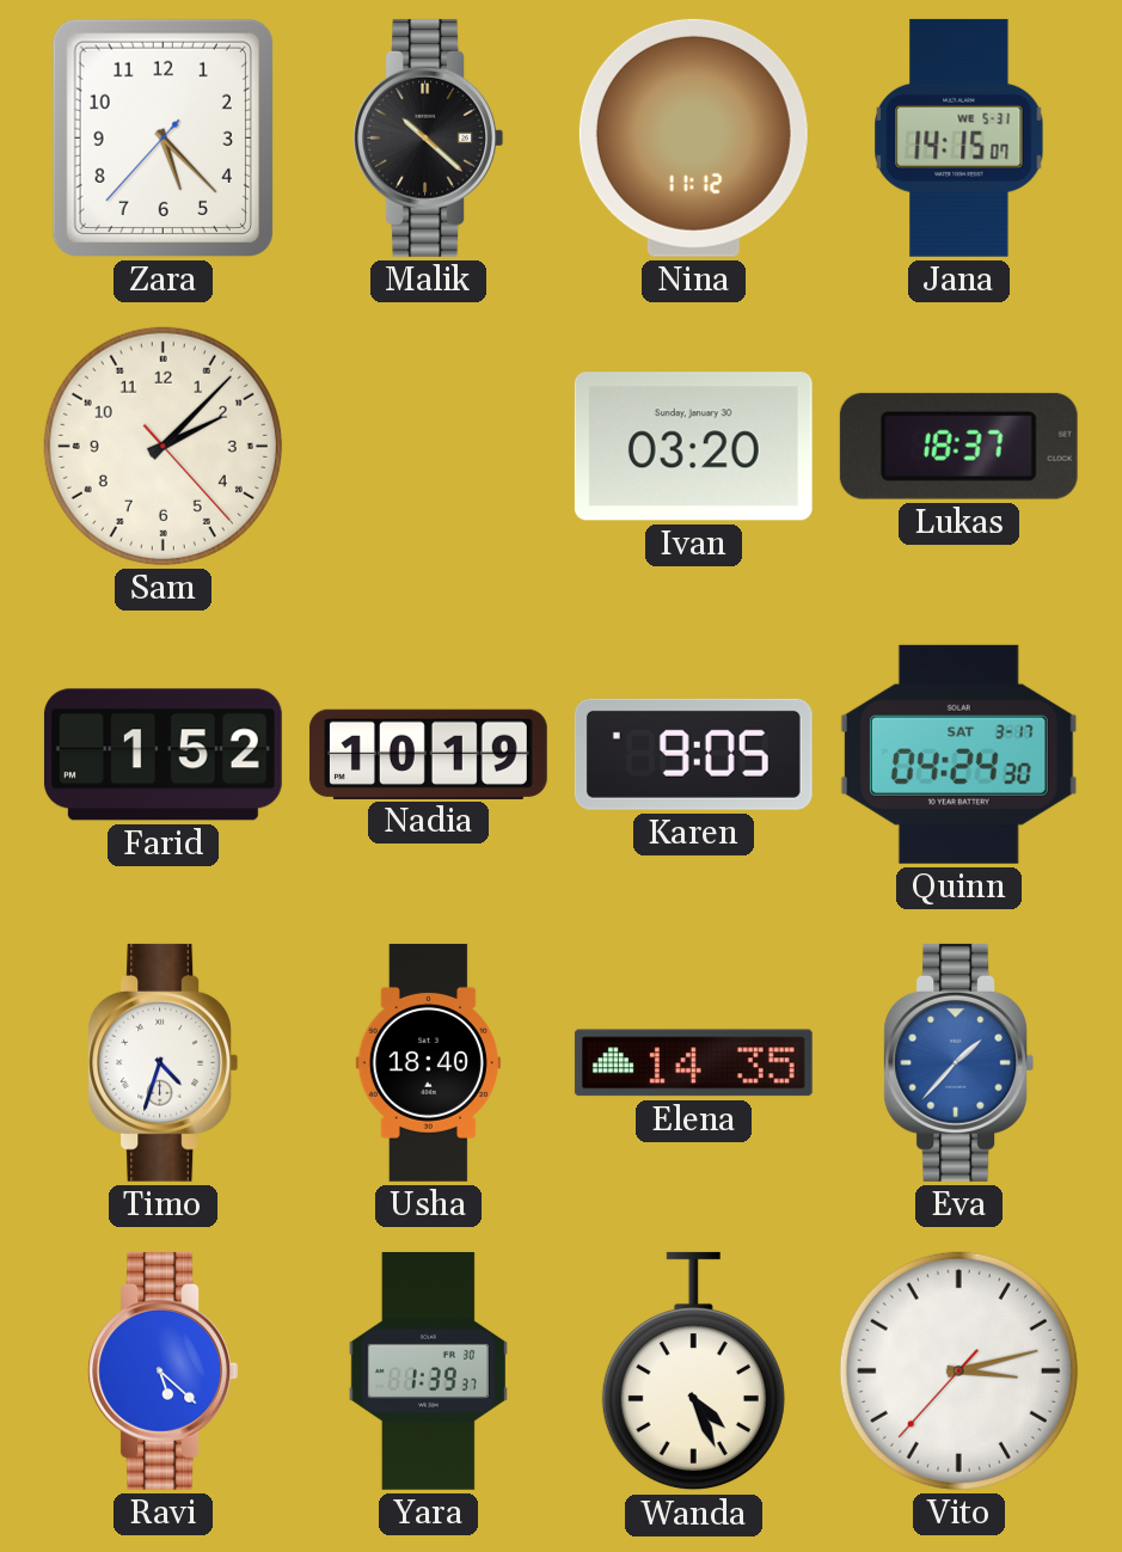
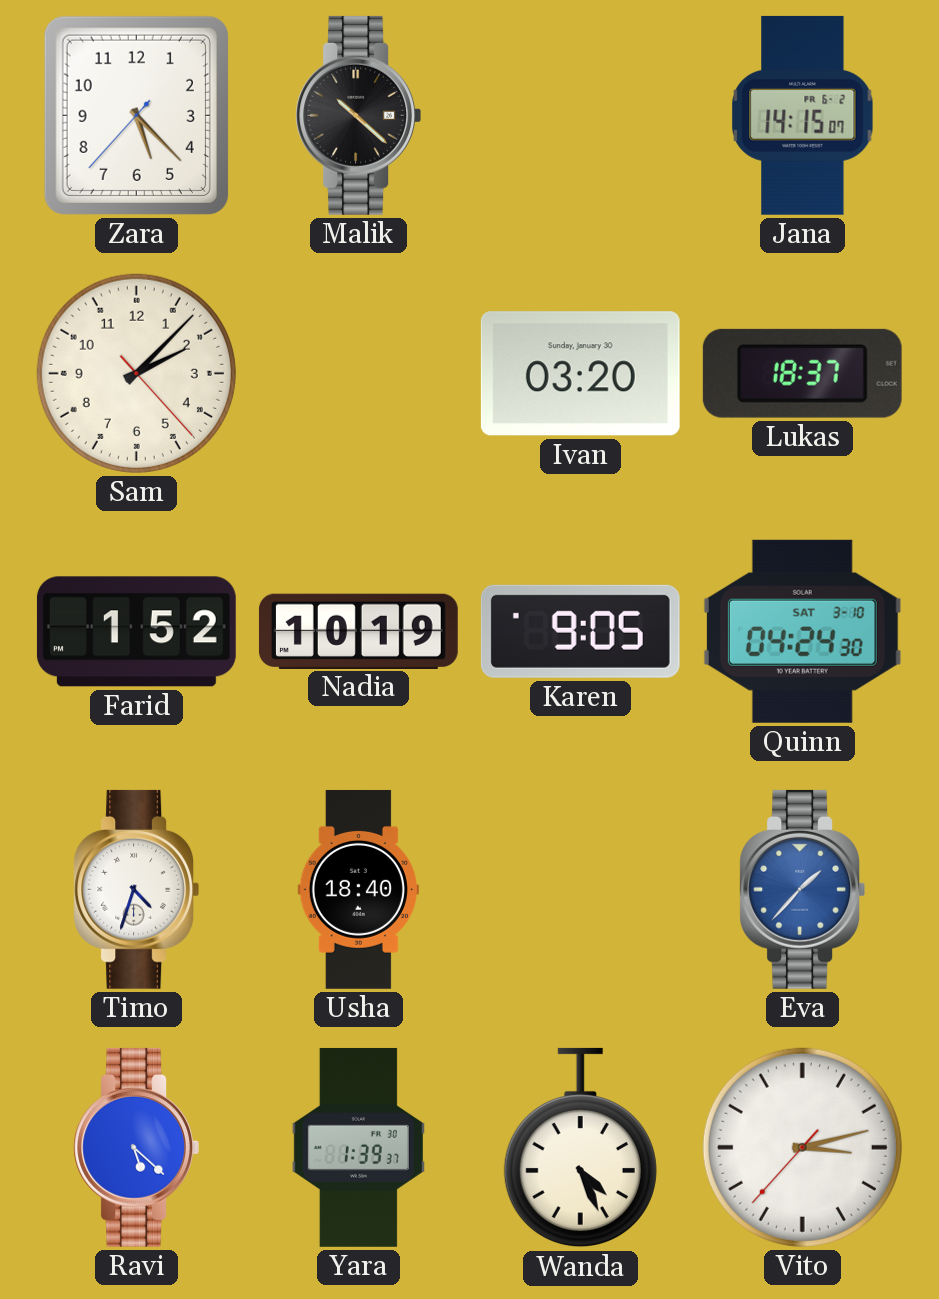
Nina: 11:12 -> none (693, 137)
Jana date: WE 5-31 -> FR 6-2 (803, 115)
Quinn date: SAT 3-17 -> SAT 3-10 (802, 631)
Elena: 14:35 -> none (693, 1063)
